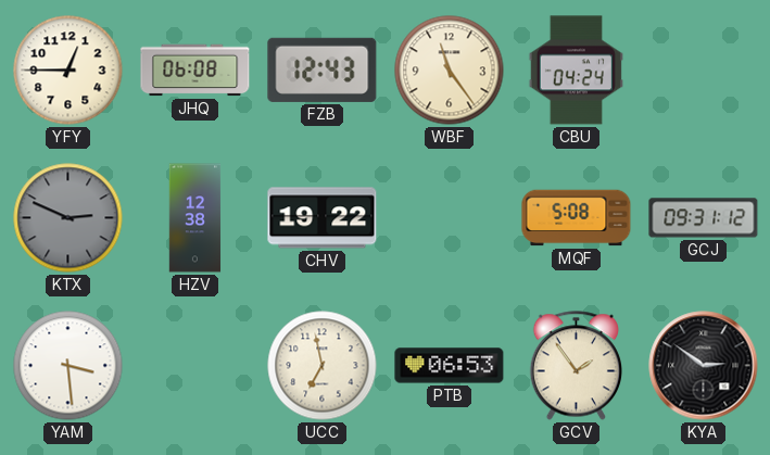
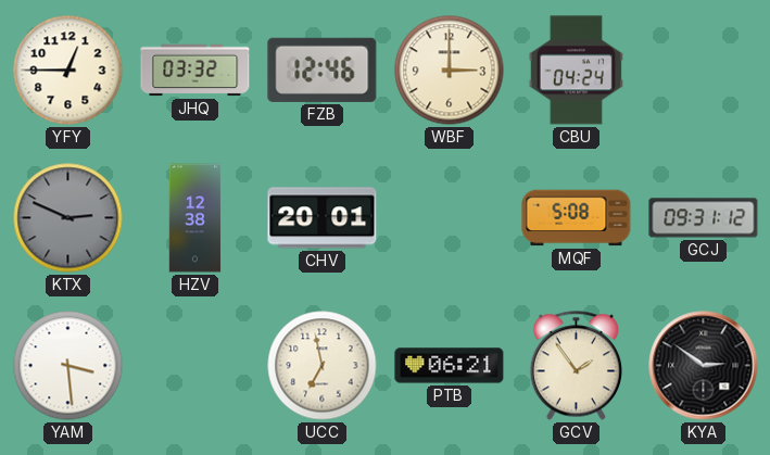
JHQ: 06:08 -> 03:32 (195, 71)
FZB: 12:43 -> 12:46 (323, 69)
WBF: 11:24 -> 3:00 (450, 71)
CHV: 19:22 -> 20:01 (323, 218)
PTB: 06:53 -> 06:21 (450, 366)
